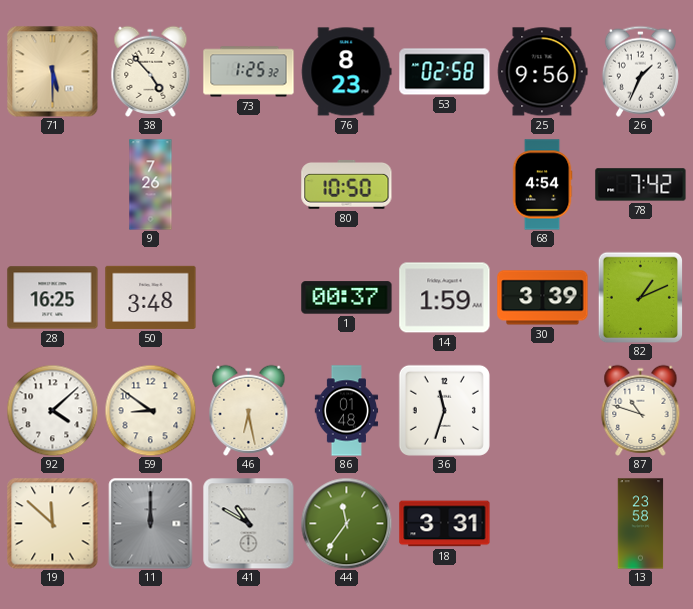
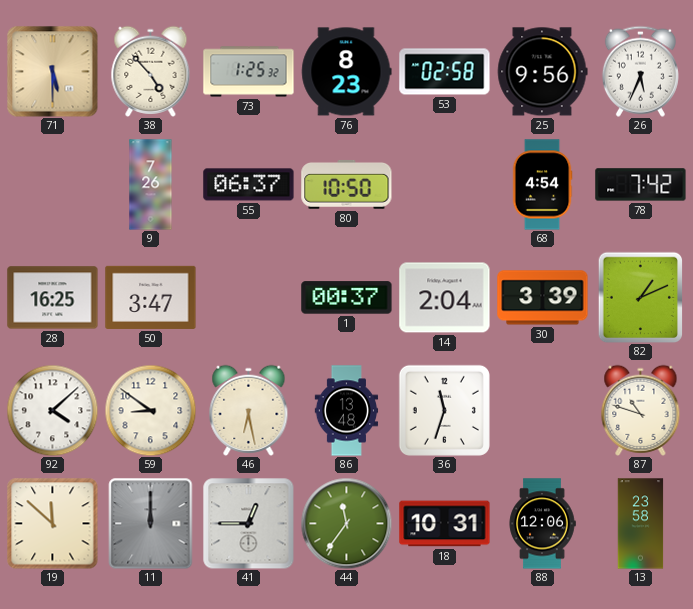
26: 1:34 -> 5:34 (640, 71)
55: none -> 06:37 (249, 185)
50: 3:48 -> 3:47 (151, 297)
14: 1:59 -> 2:04 (445, 298)
86: 01:48 -> 13:48 (347, 411)
41: 10:50 -> 12:45 (248, 523)
18: 3:31 -> 10:31 (445, 524)
88: none -> 12:06 (542, 524)
